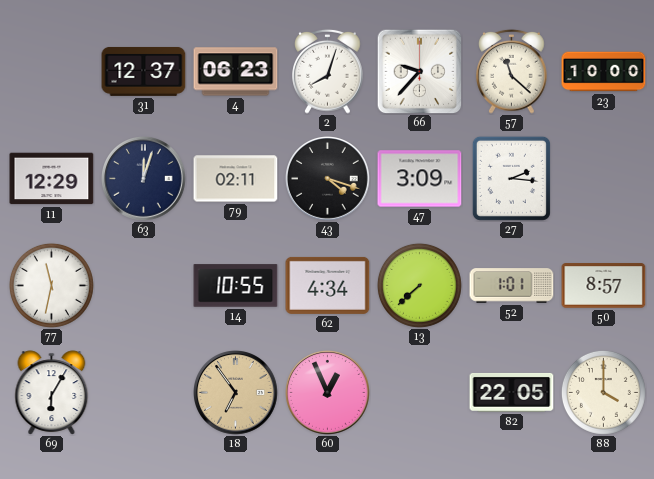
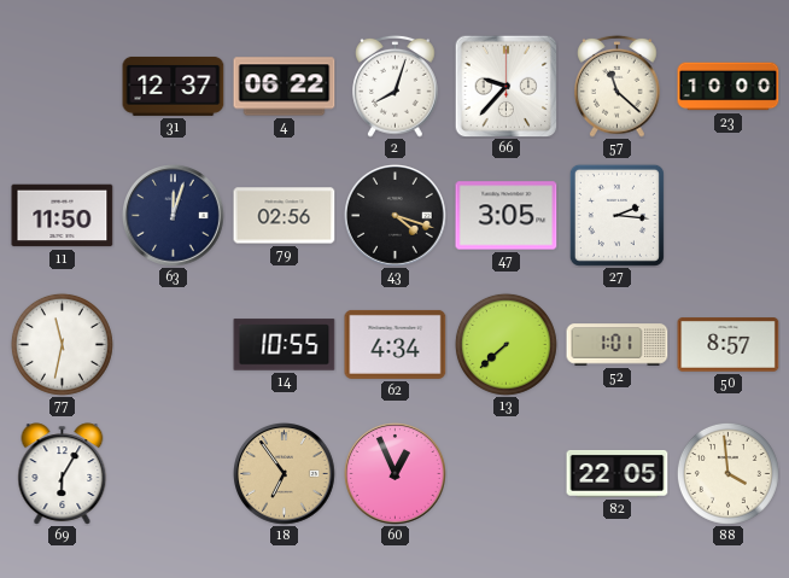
4: 06:23 -> 06:22 (285, 87)
11: 12:29 -> 11:50 (63, 216)
79: 02:11 -> 02:56 (285, 216)
47: 3:09 -> 3:05 (507, 216)
88: 4:00 -> 3:59 (727, 473)
